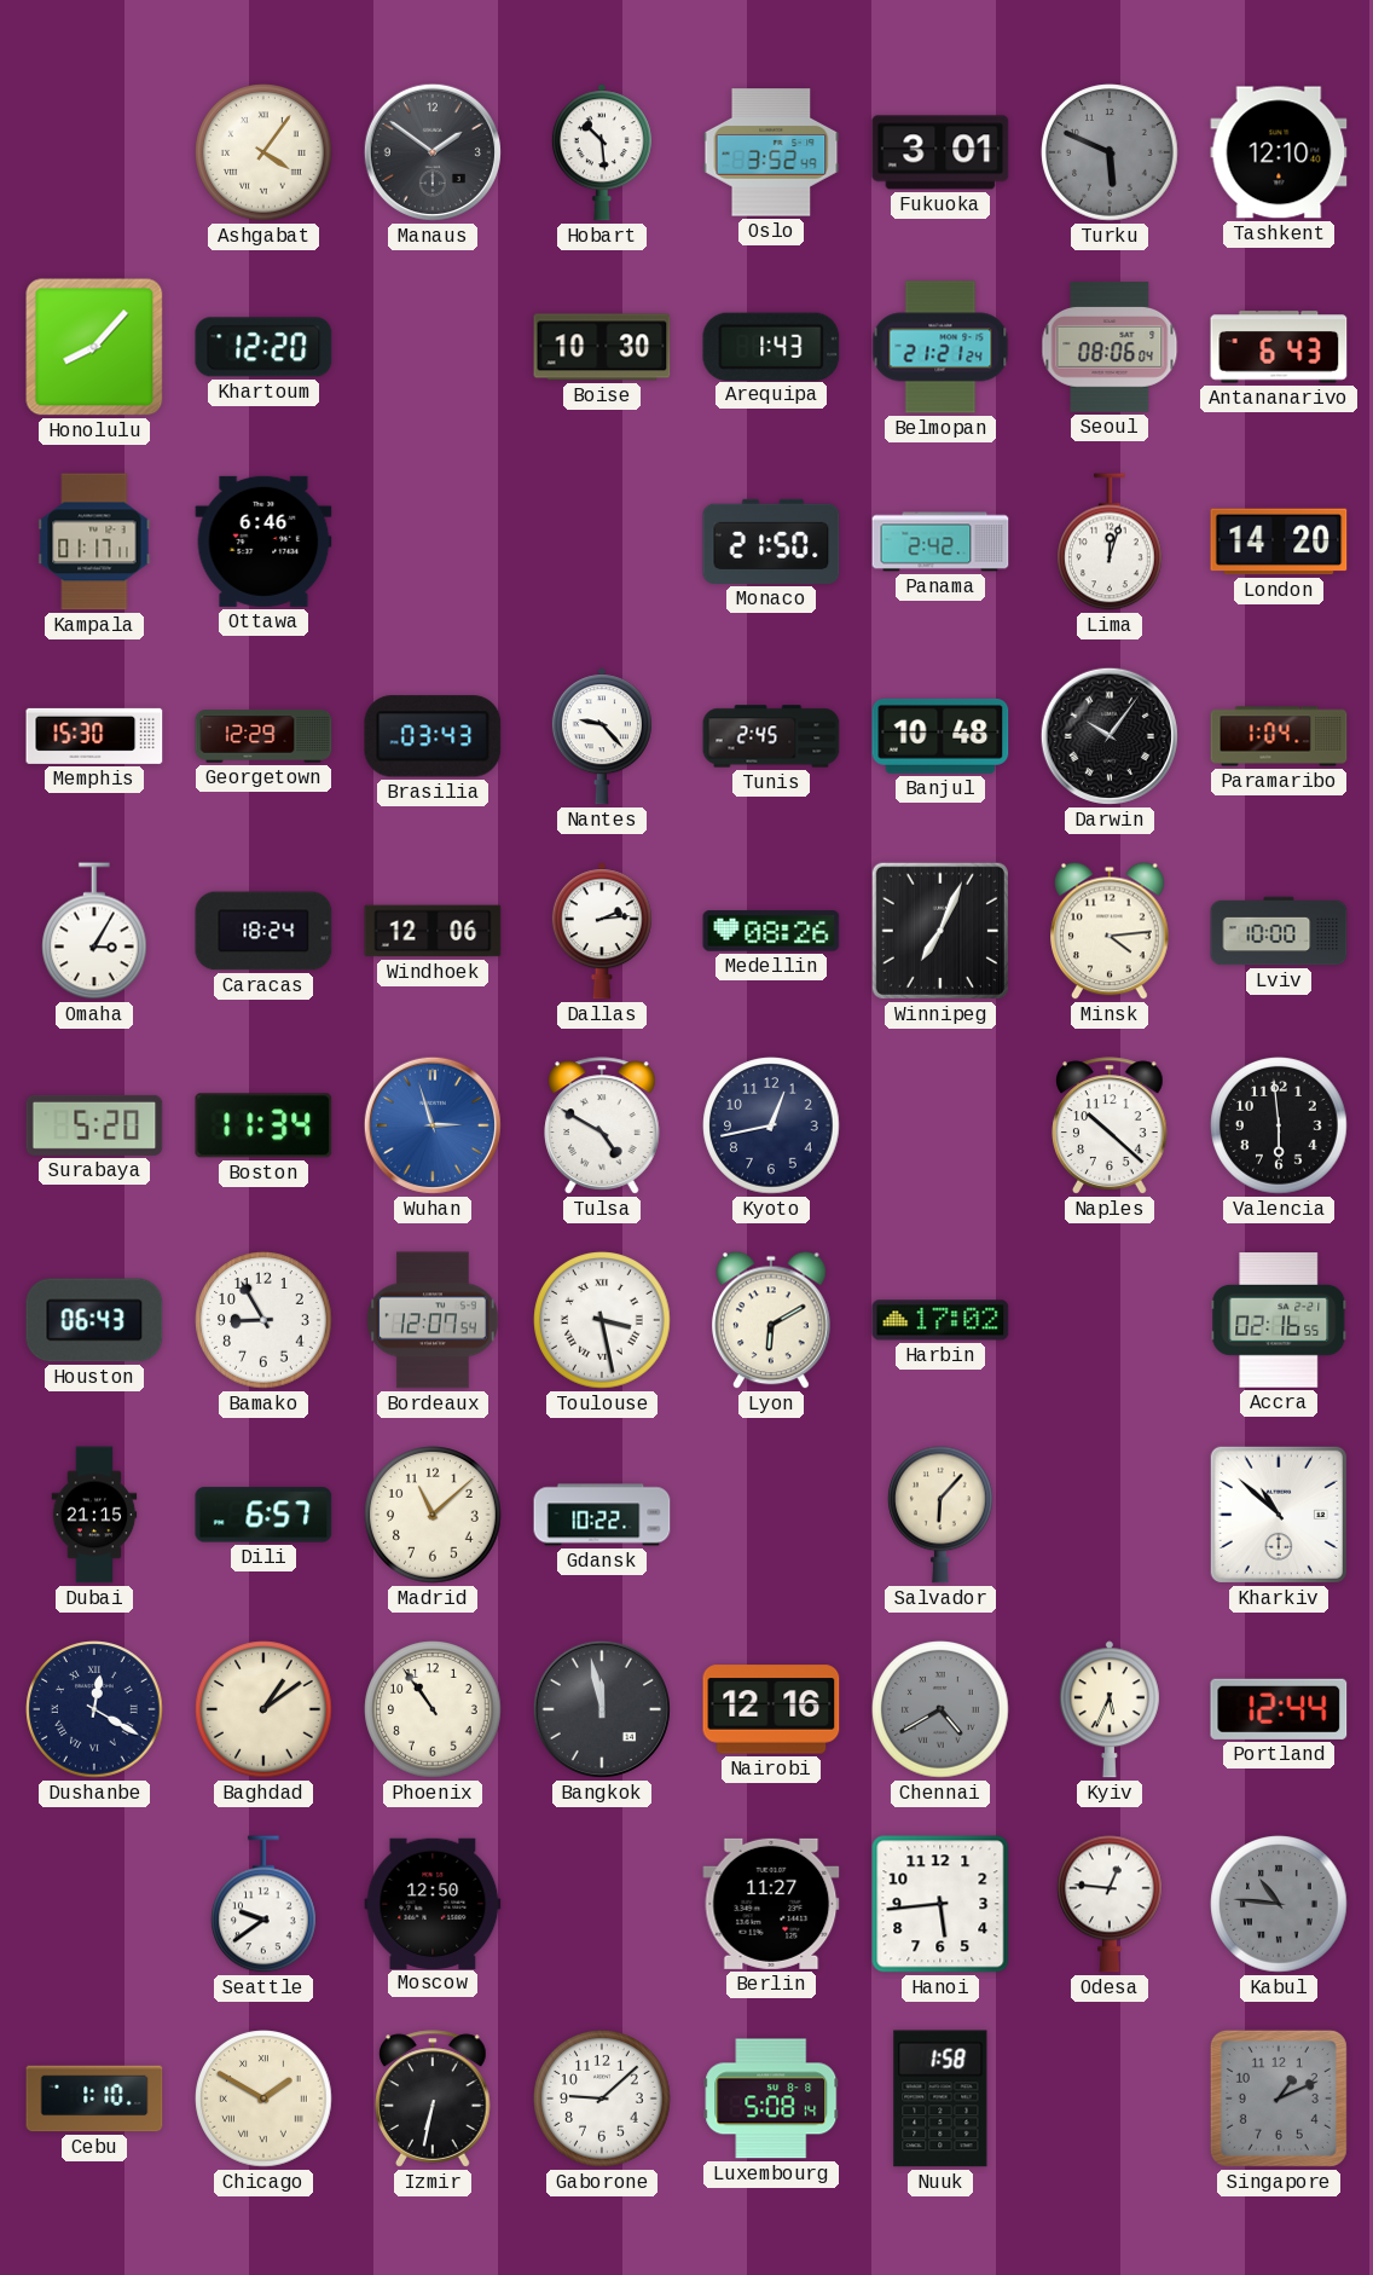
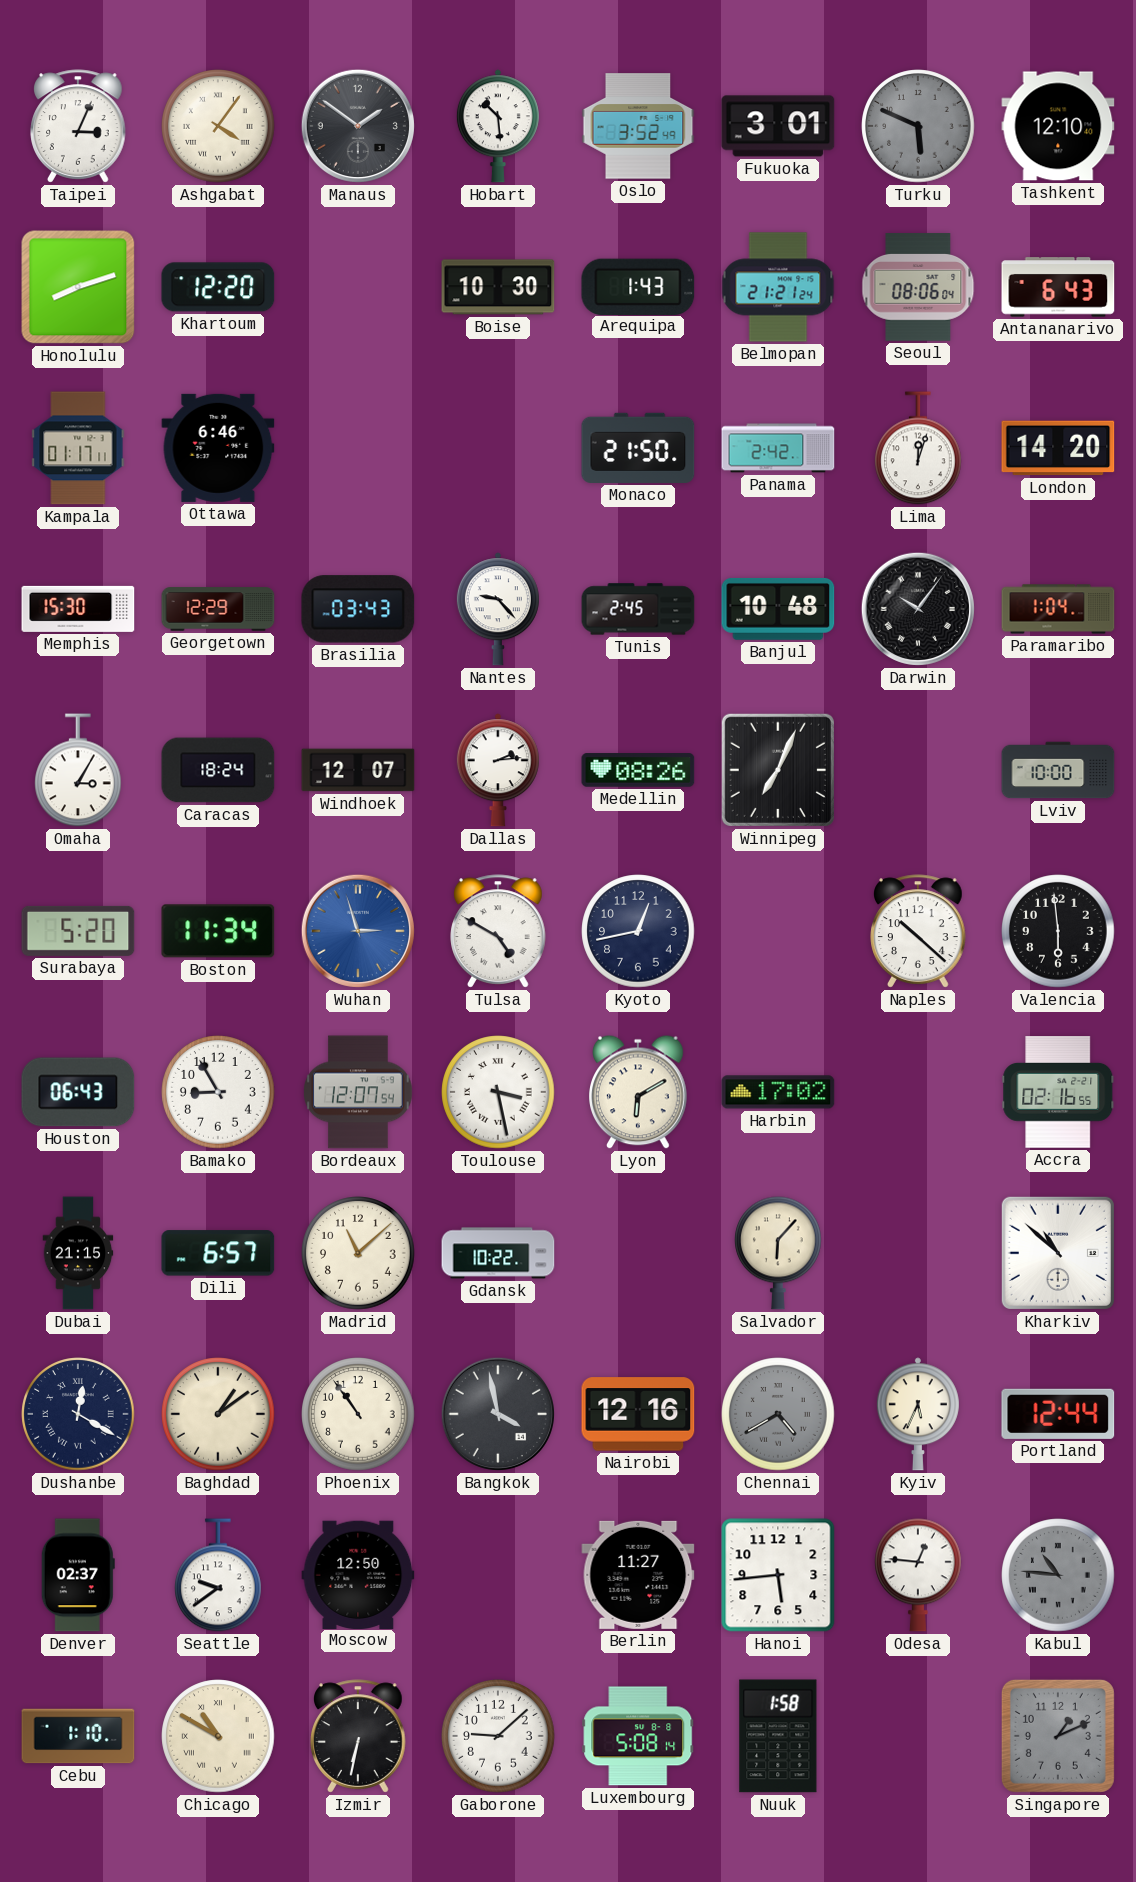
Taipei: none -> 3:04 (78, 126)
Honolulu: 8:07 -> 8:12 (78, 287)
Windhoek: 12:06 -> 12:07 (358, 770)
Minsk: 4:14 -> none (1111, 931)
Bangkok: 11:58 -> 3:58 (498, 1414)
Denver: none -> 02:37 (78, 1575)
Chicago: 1:50 -> 10:50 (218, 1736)
